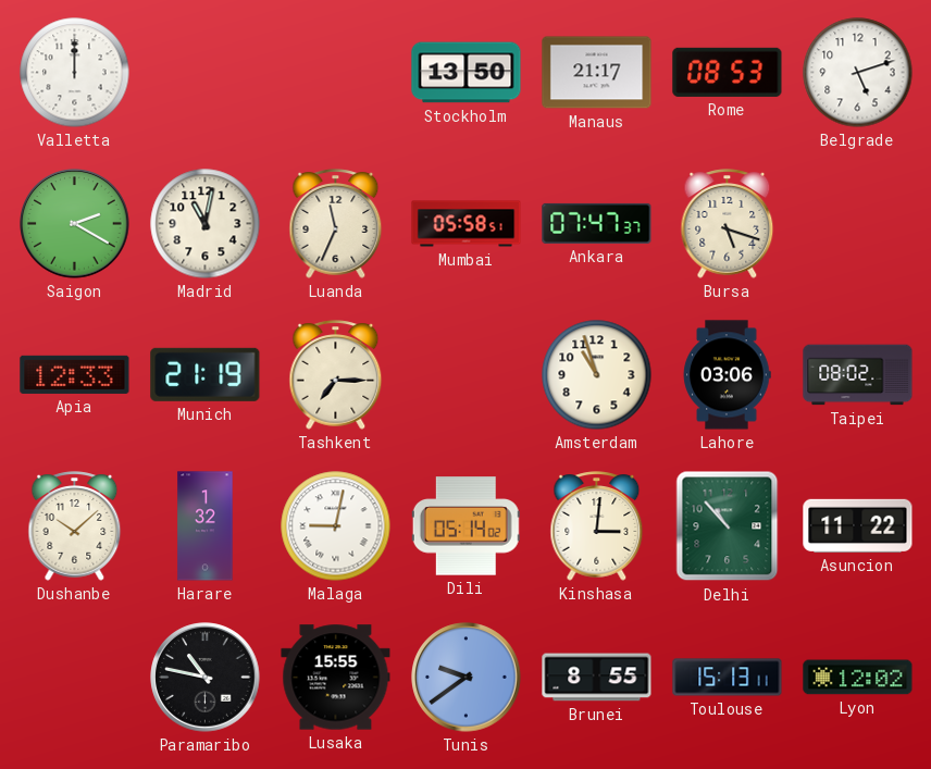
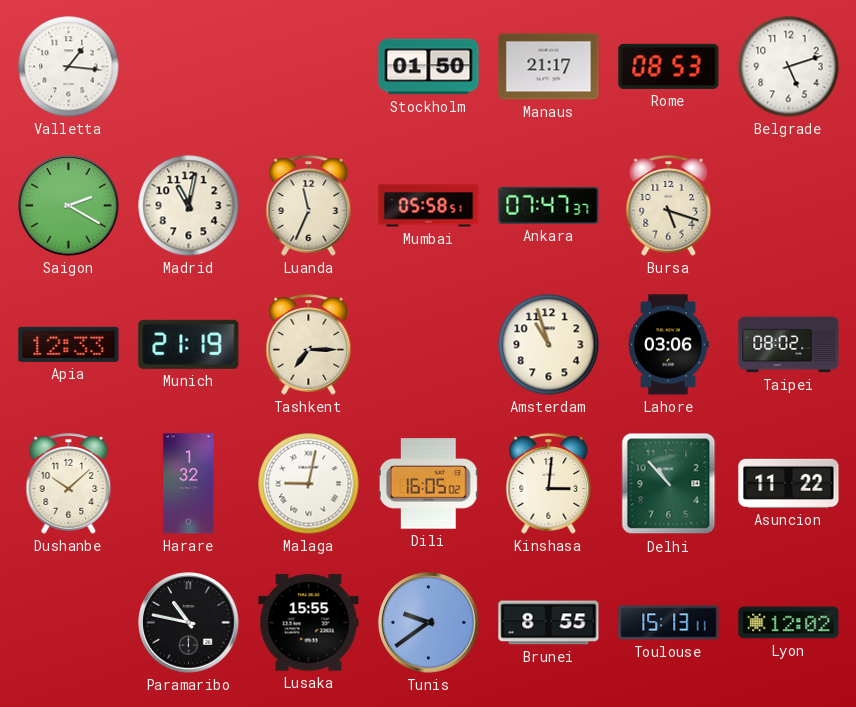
Valletta: 12:00 -> 1:16 (69, 67)
Stockholm: 13:50 -> 01:50 (429, 67)
Dili: 05:14 -> 16:05 (428, 484)
